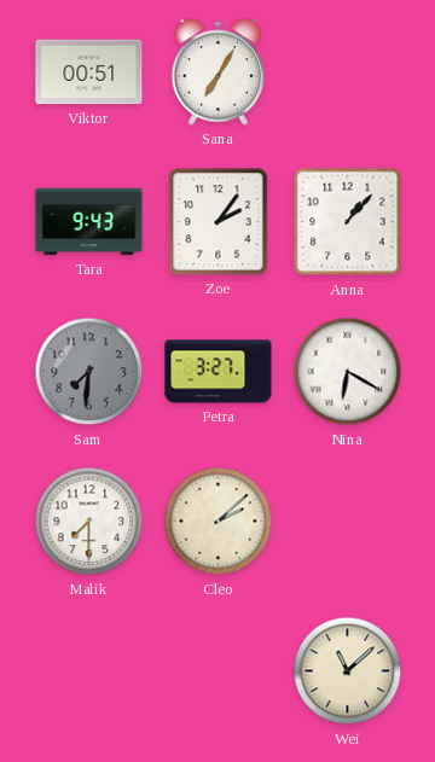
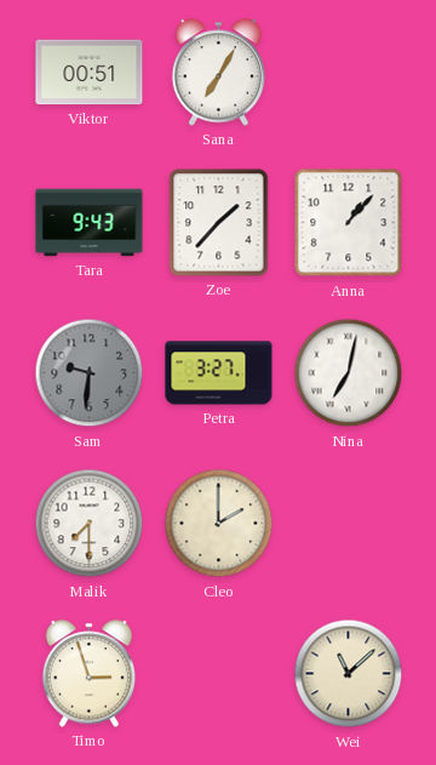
Zoe: 2:06 -> 1:37 (219, 223)
Sam: 7:31 -> 9:31 (90, 373)
Nina: 6:20 -> 7:02 (349, 373)
Cleo: 2:08 -> 2:00 (219, 524)
Timo: none -> 2:57 (88, 674)
